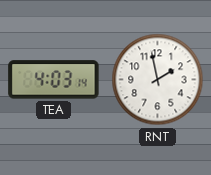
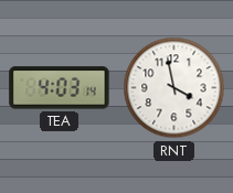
RNT: 1:58 -> 3:58 (174, 88)
